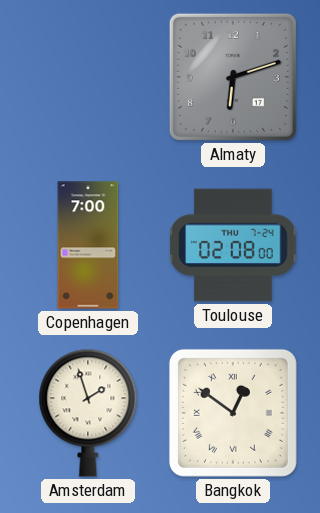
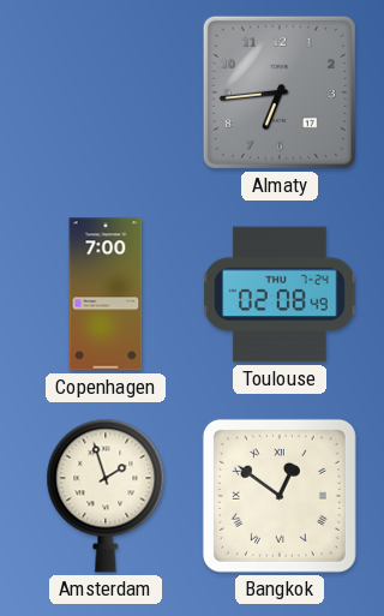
Almaty: 6:12 -> 6:44 (280, 92)
Toulouse: 02:08:00 -> 02:08:49 (280, 294)
